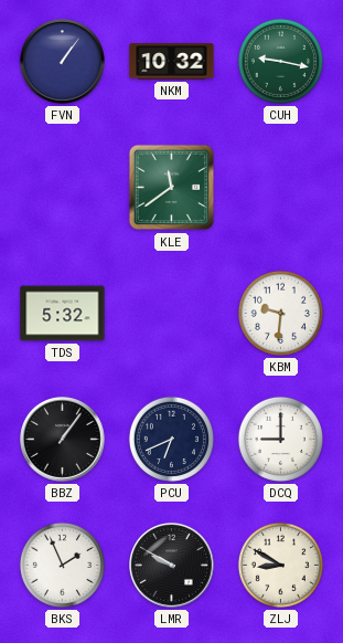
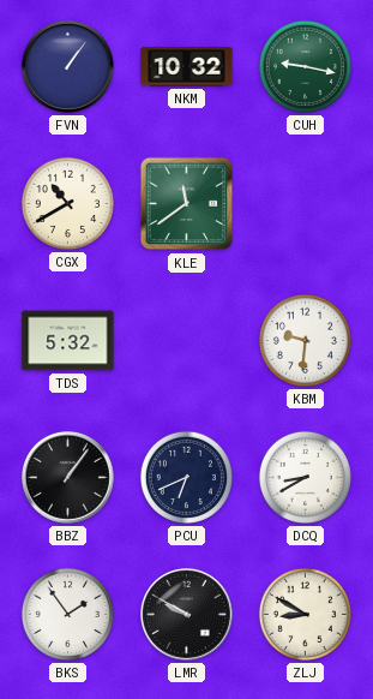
CGX: none -> 10:40 (67, 203)
DCQ: 9:00 -> 8:40 (305, 477)
BKS: 1:56 -> 1:54 (67, 614)
